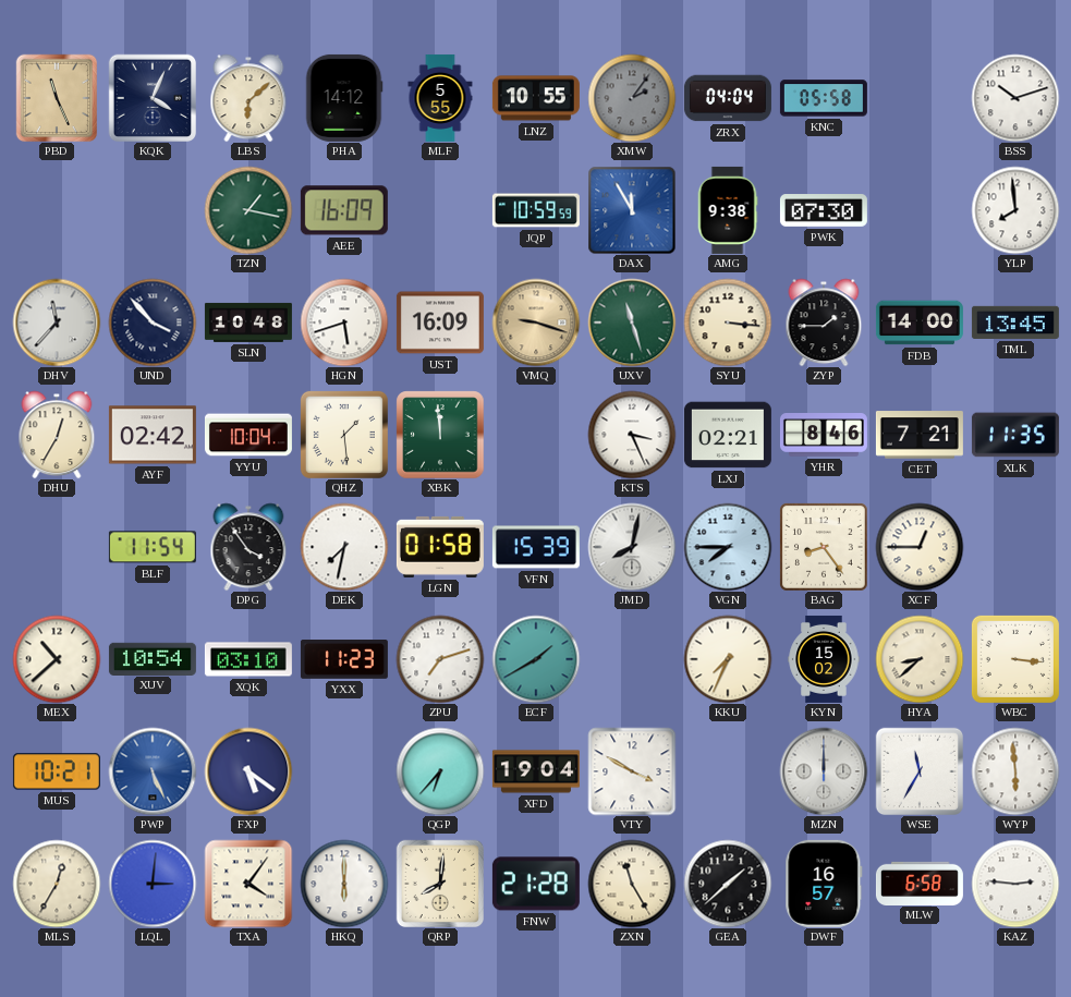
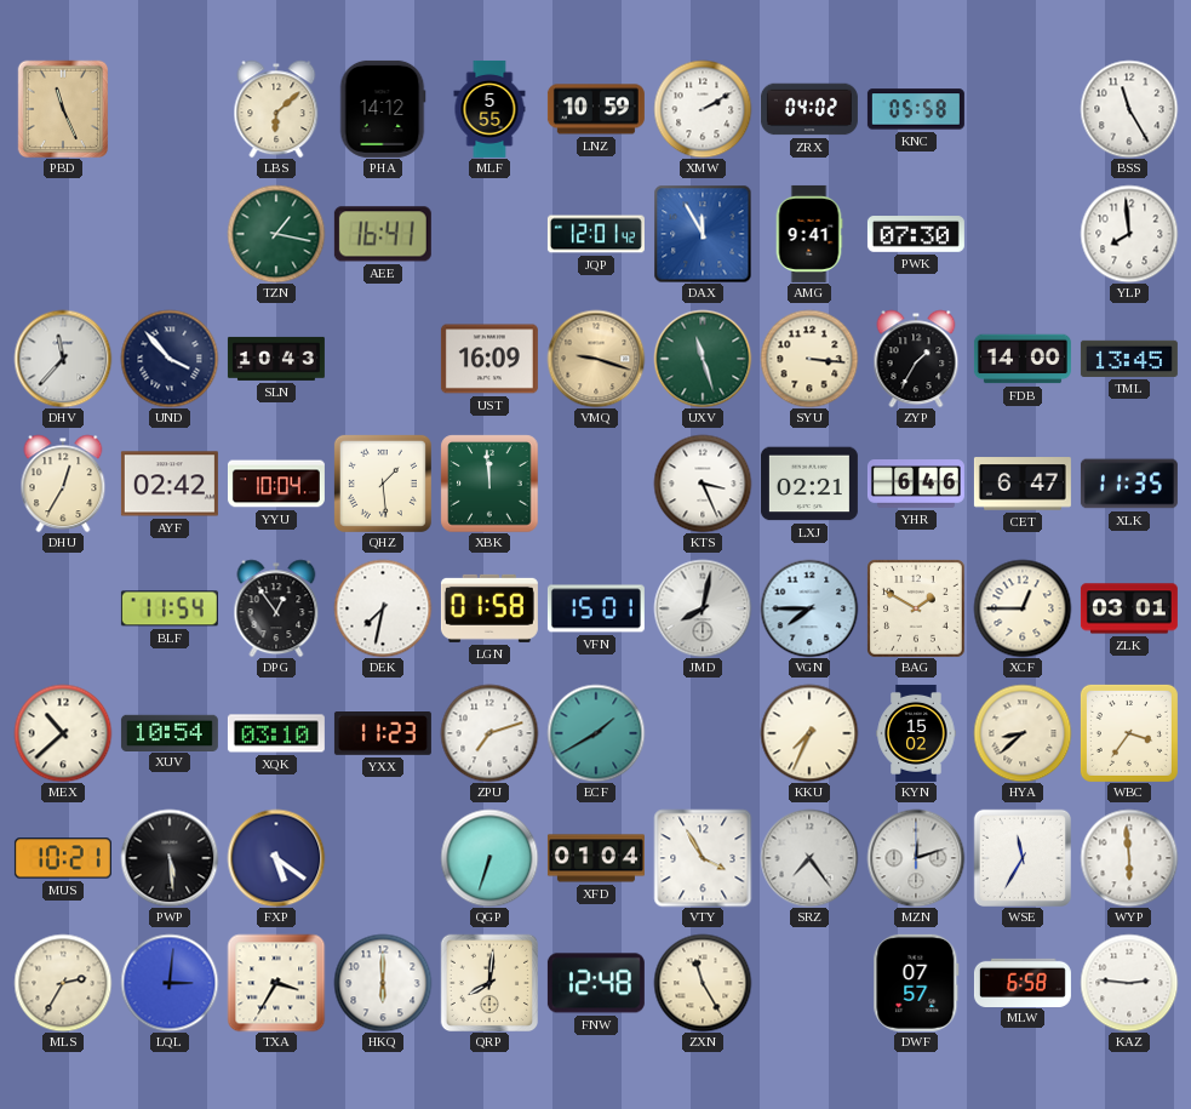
KQK: 4:04 -> none (151, 97)
LNZ: 10:55 -> 10:59 (596, 109)
XMW: 2:06 -> 2:10 (703, 109)
XMW dial: grey -> white (703, 109)
ZRX: 04:04 -> 04:02 (809, 109)
BSS: 10:12 -> 11:25 (1129, 109)
AEE: 16:09 -> 16:41 (383, 234)
JQP: 10:59 -> 12:01 (596, 234)
AMG: 9:38 -> 9:41 (809, 234)
SLN: 10:48 -> 10:43 (276, 359)
HGN: 5:42 -> none (344, 323)
ZYP: 1:45 -> 1:35 (916, 359)
YHR: 8:46 -> 6:46 (916, 485)
CET: 7:21 -> 6:47 (1023, 484)
DPG: 3:54 -> 12:54 (276, 608)
VFN: 15:39 -> 15:01 (596, 608)
BAG: 8:24 -> 1:50 (916, 608)
ZLK: none -> 03:01 (1129, 608)
WBC: 3:16 -> 3:36 (1129, 733)
PWP: 5:26 -> 5:29 (170, 858)
PWP dial: blue -> black (170, 858)
QGP: 6:37 -> 6:33 (489, 858)
XFD: 19:04 -> 01:04 (596, 858)
VTY: 3:50 -> 3:55 (703, 858)
SRZ: none -> 7:24 (809, 858)
MZN: 12:00 -> 12:12 (916, 858)
MLS: 12:35 -> 2:35 (63, 983)
TXA: 4:06 -> 3:35 (276, 983)
FNW: 21:28 -> 12:48 (596, 983)
GEA: 1:38 -> none (728, 884)
DWF: 16:57 -> 07:57 (916, 983)
